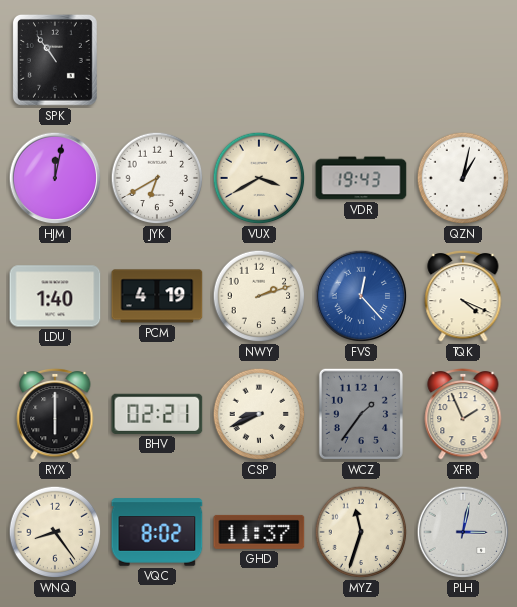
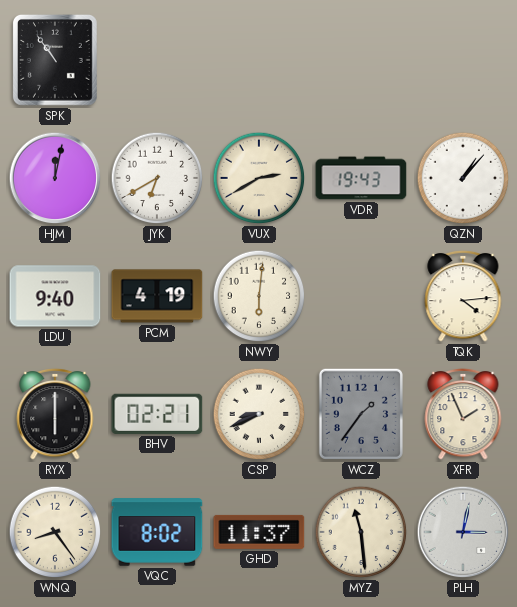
VUX: 3:40 -> 2:40 (259, 178)
QZN: 1:02 -> 1:07 (463, 178)
LDU: 1:40 -> 9:40 (55, 296)
NWY: 2:12 -> 6:01 (259, 296)
FVS: 12:23 -> none (361, 296)
TQK: 4:19 -> 4:14 (463, 296)
MYZ: 11:33 -> 11:29 (361, 532)
